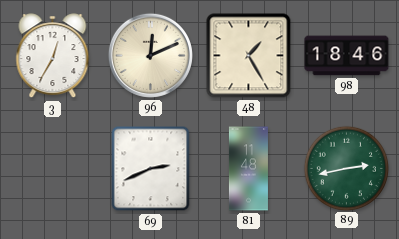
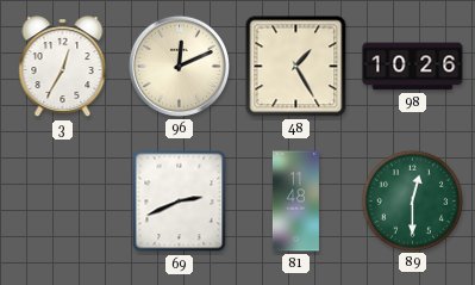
98: 18:46 -> 10:26 (413, 67)
89: 2:43 -> 12:30 (412, 200)
